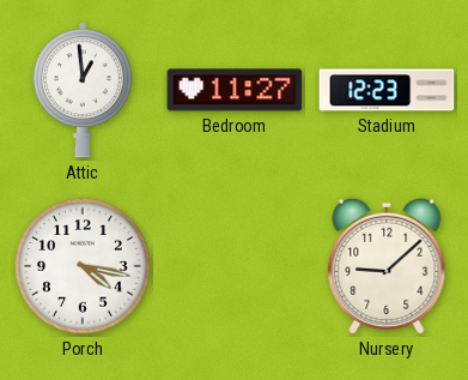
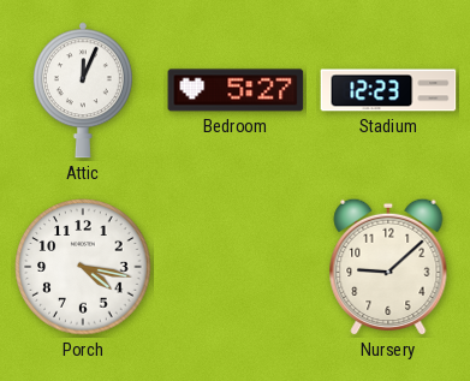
Attic: 12:59 -> 12:04 (83, 90)
Bedroom: 11:27 -> 5:27 (236, 90)
